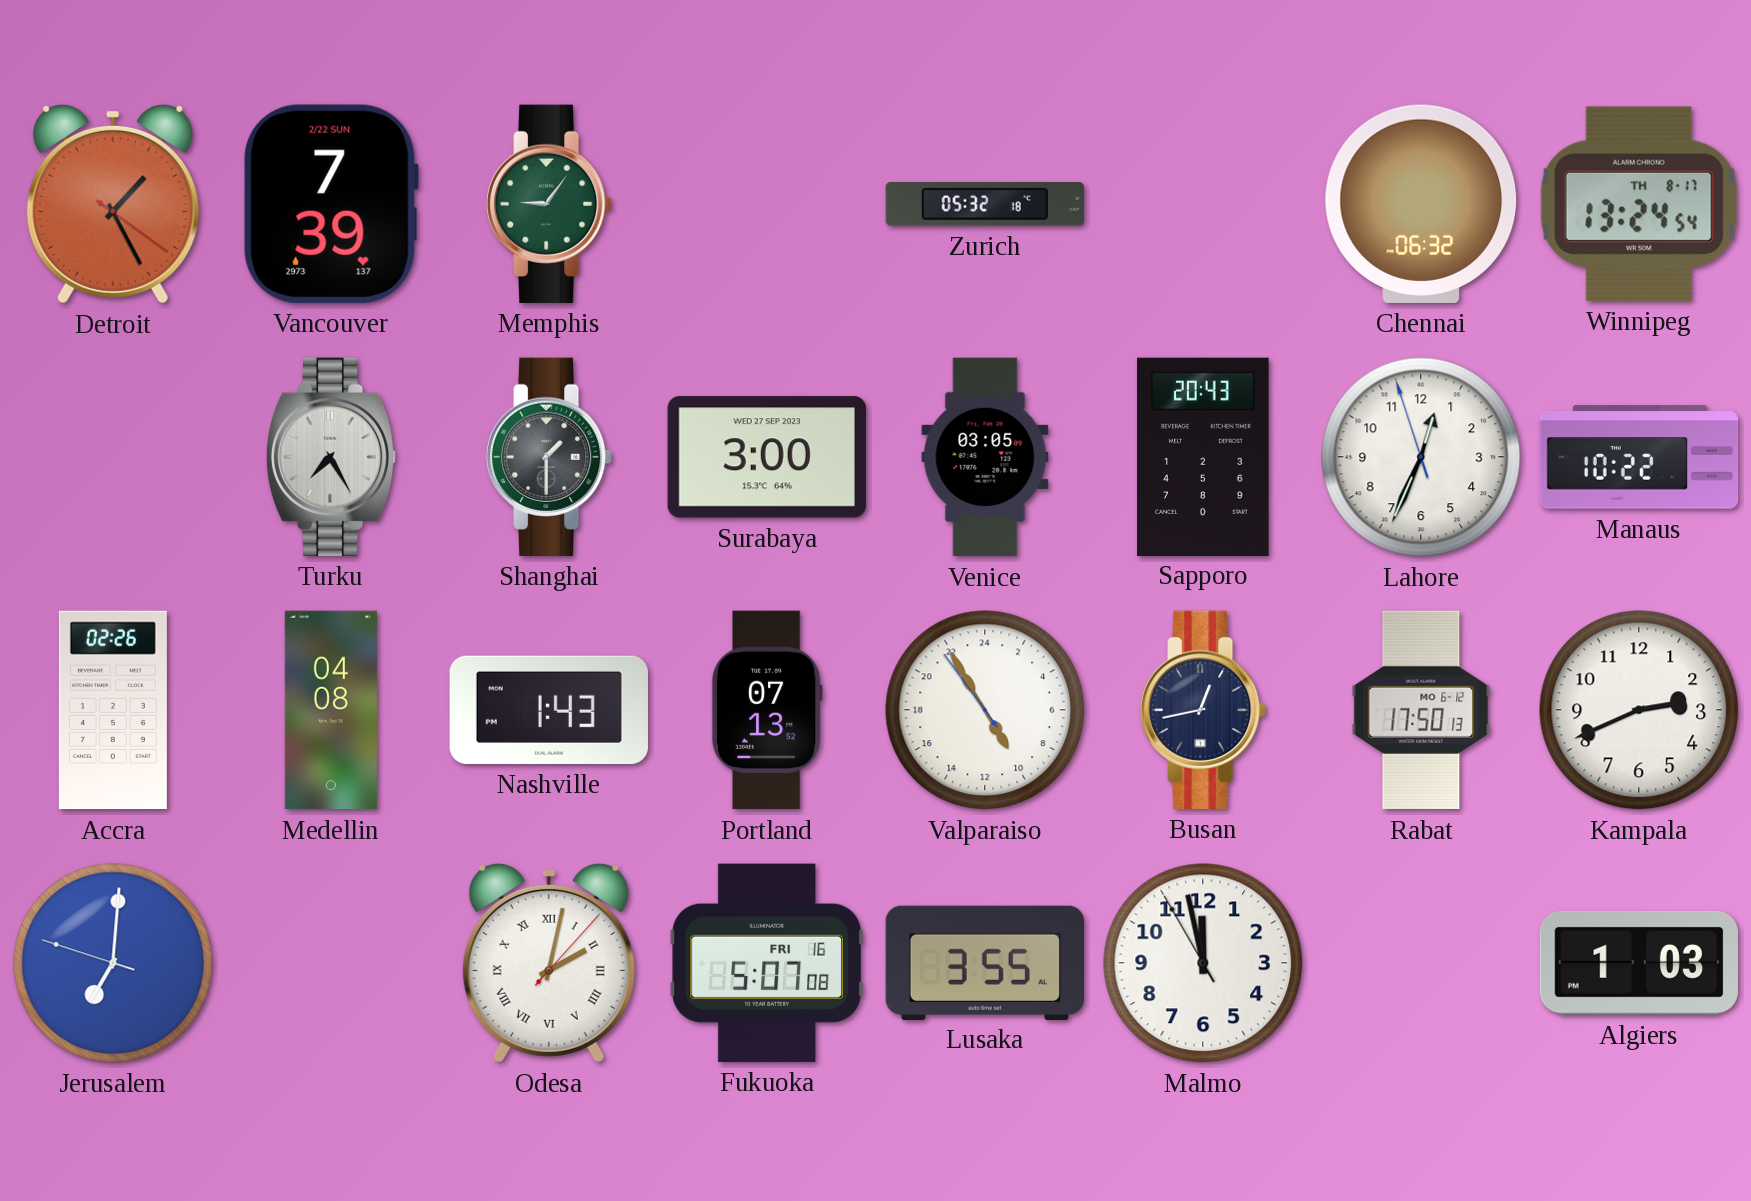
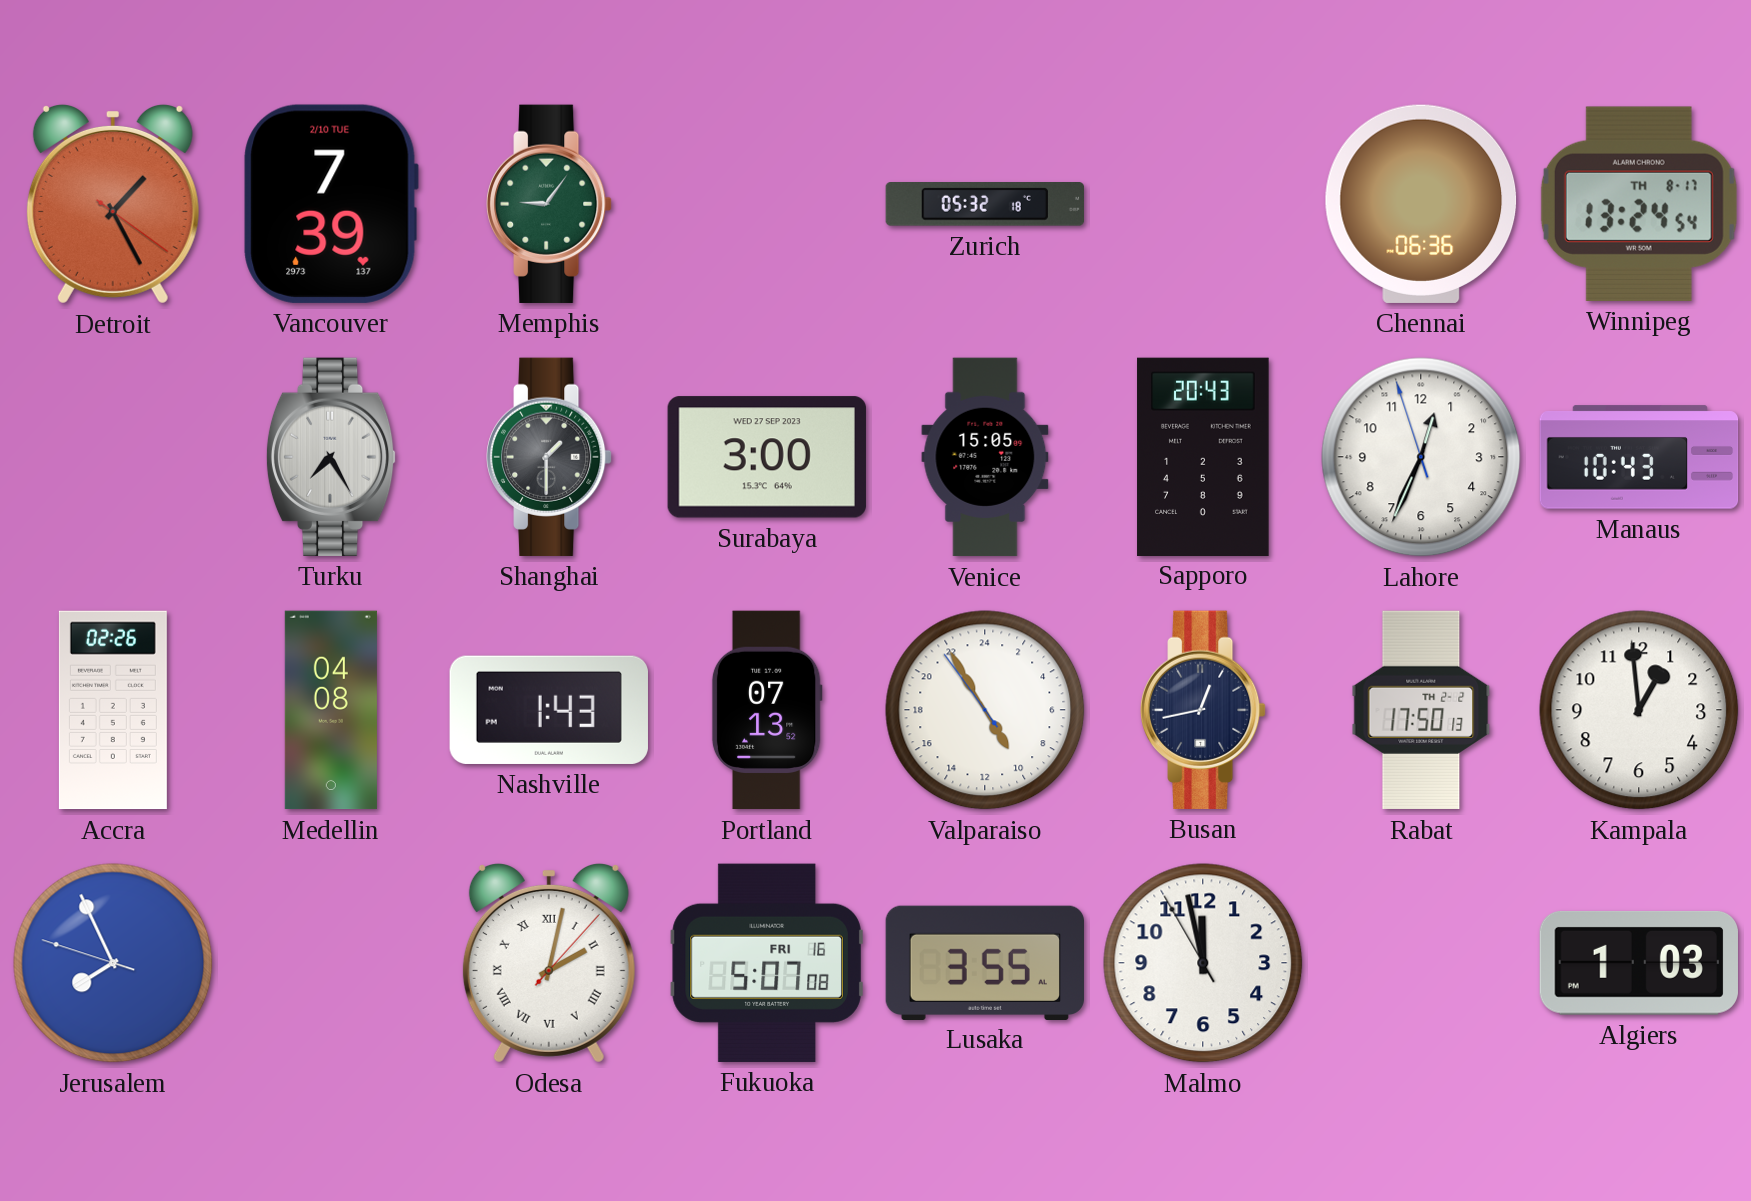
Vancouver date: 2/22 SUN -> 2/10 TUE (331, 204)
Chennai: 06:32 -> 06:36 (1421, 204)
Venice: 03:05 -> 15:05 (985, 457)
Manaus: 10:22 -> 10:43 (1639, 457)
Rabat date: MO 6-12 -> TH 2-2 (1421, 710)
Kampala: 2:41 -> 12:59 (1639, 710)
Jerusalem: 7:00 -> 7:55 (113, 963)
